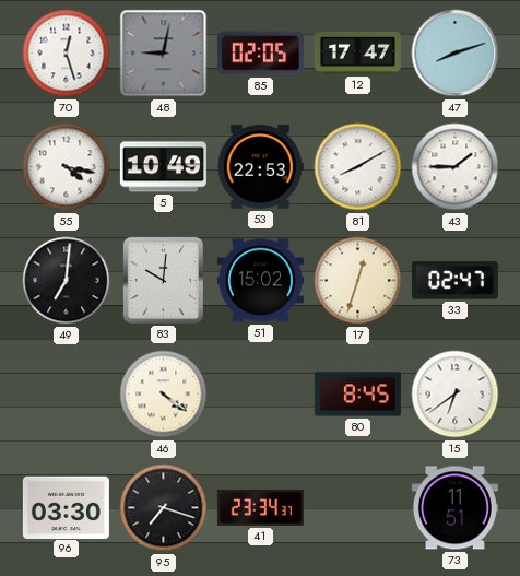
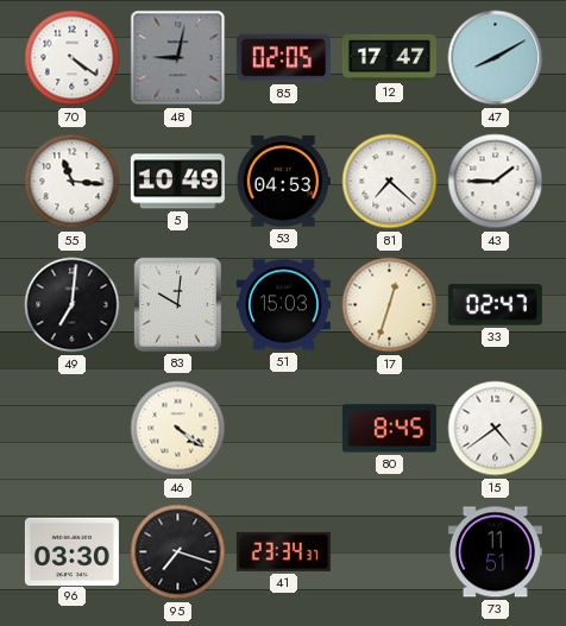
70: 12:27 -> 4:21 (73, 58)
47: 8:12 -> 8:10 (496, 58)
55: 4:17 -> 11:16 (73, 182)
53: 22:53 -> 04:53 (283, 182)
81: 8:10 -> 7:22 (390, 182)
51: 15:02 -> 15:03 (283, 305)
15: 6:39 -> 4:39 (496, 429)
